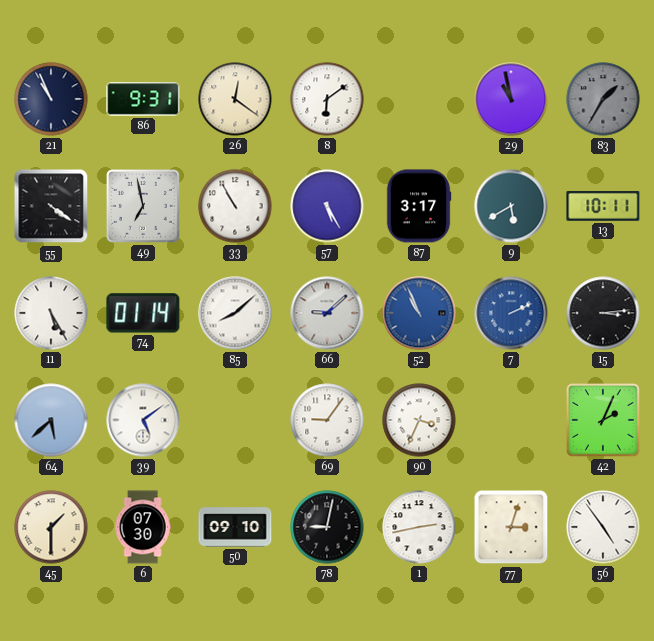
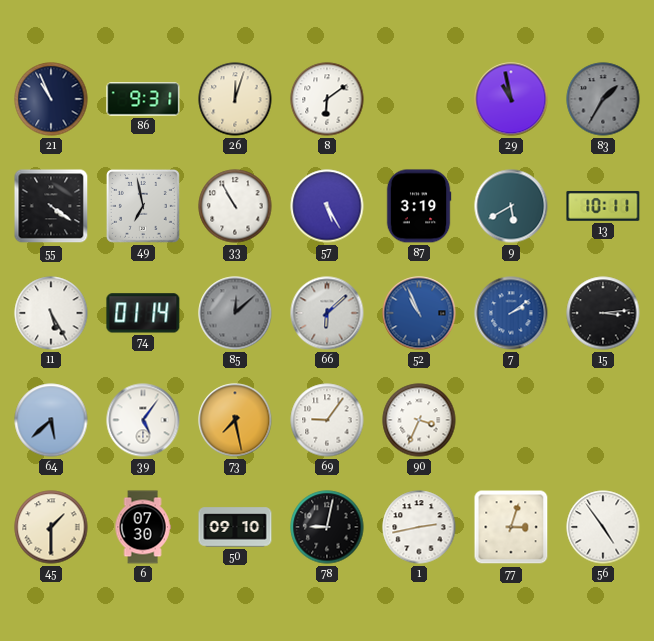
26: 12:21 -> 12:03 (235, 99)
87: 3:17 -> 3:19 (419, 206)
85: 8:08 -> 12:08 (235, 313)
85 dial: white -> grey (235, 313)
66: 9:08 -> 6:08 (327, 313)
7: 2:11 -> 2:09 (511, 313)
39: 5:09 -> 5:06 (143, 420)
73: none -> 7:28 (235, 420)
42: 2:04 -> none (603, 420)
